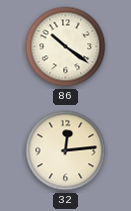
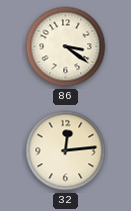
86: 10:21 -> 3:21 (66, 47)
